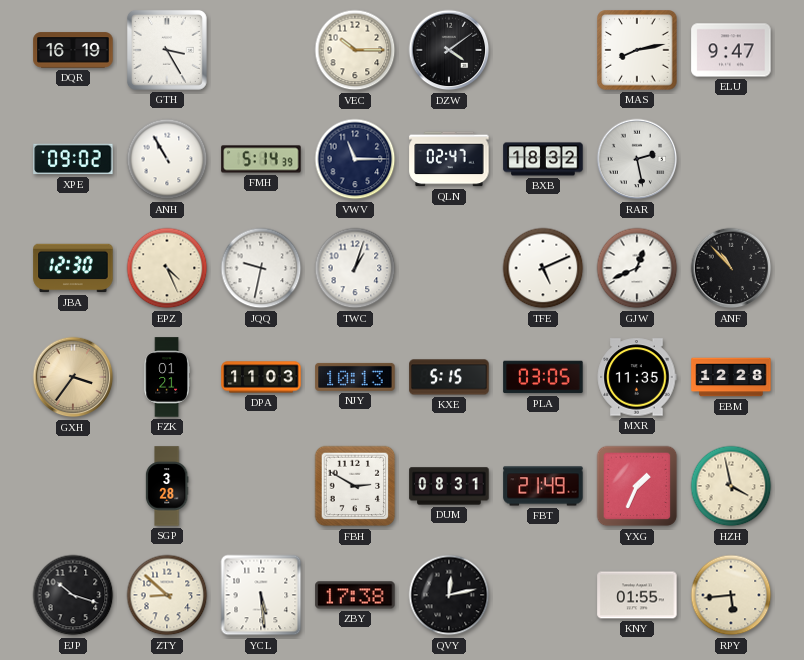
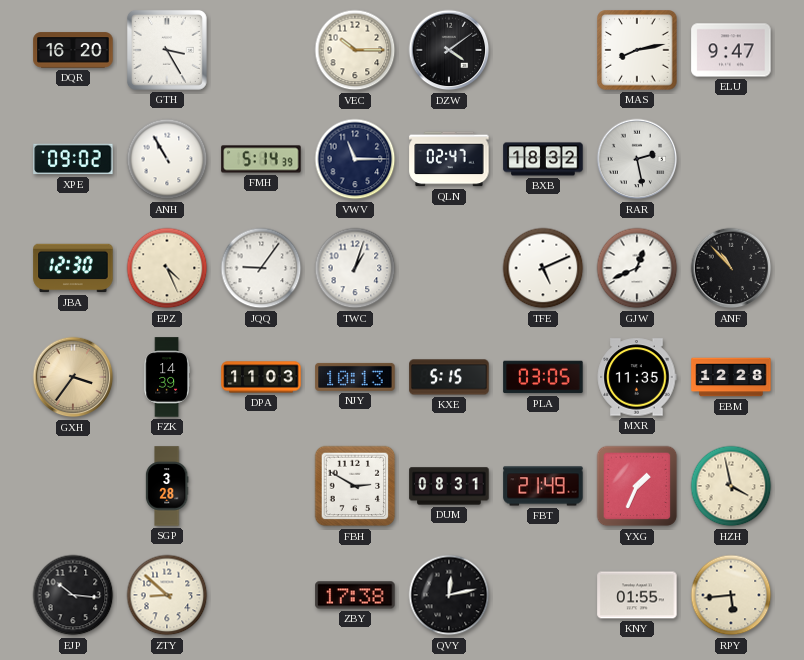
DQR: 16:19 -> 16:20 (73, 50)
JQQ: 9:32 -> 9:06 (261, 268)
FZK: 01:21 -> 14:39 (166, 377)
EJP: 10:18 -> 10:16 (73, 595)
YCL: 5:29 -> none (261, 595)
